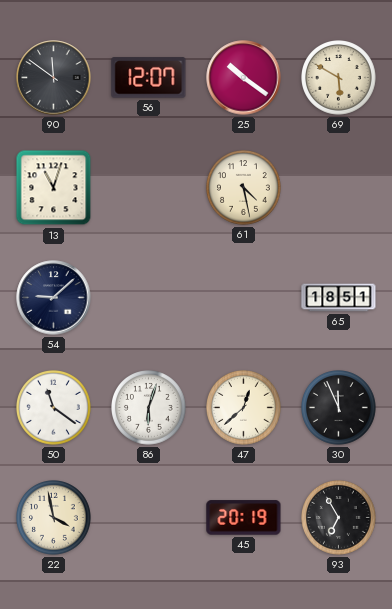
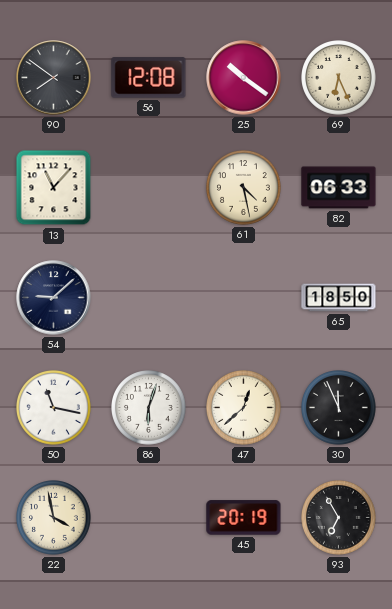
90: 11:51 -> 7:51 (54, 78)
56: 12:07 -> 12:08 (149, 78)
69: 5:50 -> 6:26 (339, 78)
13: 11:03 -> 11:07 (54, 188)
82: none -> 06:33 (339, 188)
65: 18:51 -> 18:50 (339, 298)
50: 11:21 -> 11:17 (54, 408)
